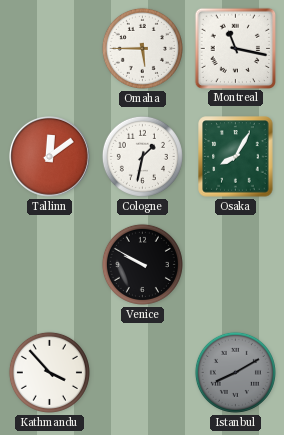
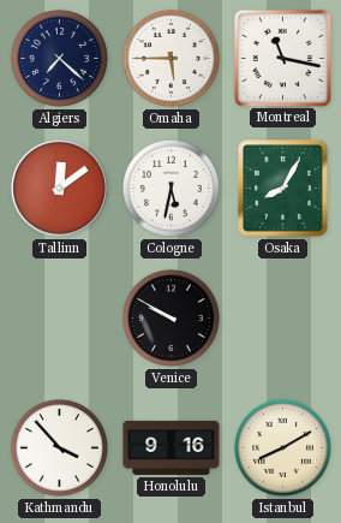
Algiers: none -> 7:22 (59, 58)
Cologne: 1:32 -> 5:32 (170, 188)
Honolulu: none -> 9:16 (172, 447)
Istanbul dial: grey -> cream (282, 447)
